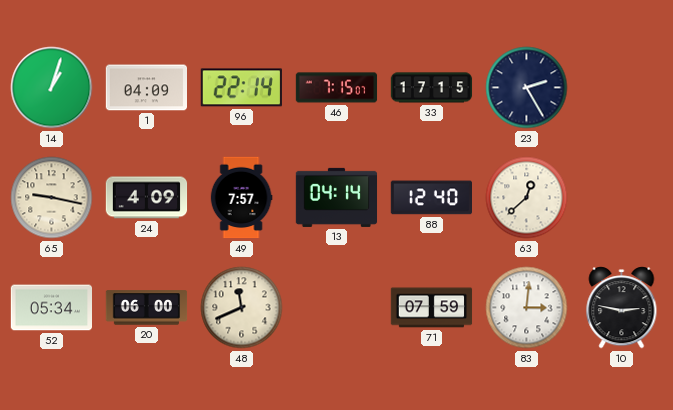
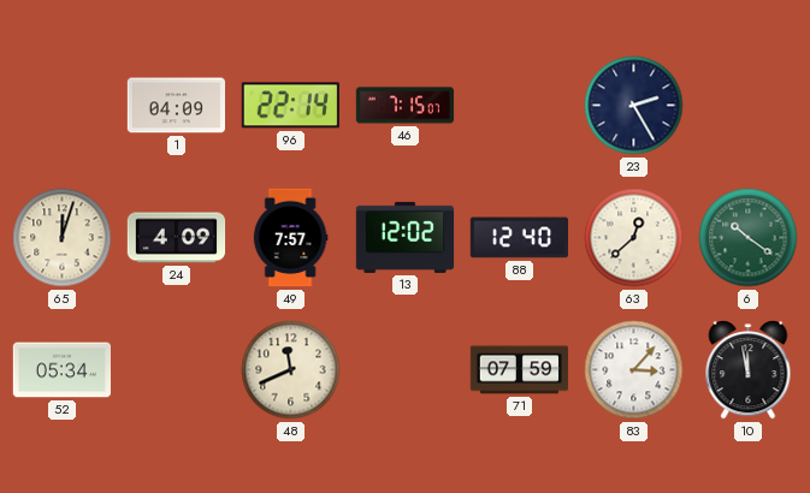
14: 1:03 -> none (52, 88)
33: 17:15 -> none (432, 88)
65: 9:17 -> 12:03 (63, 238)
13: 04:14 -> 12:02 (406, 237)
6: none -> 10:21 (749, 238)
20: 06:00 -> none (147, 308)
83: 3:01 -> 3:07 (634, 370)
10: 2:47 -> 11:58 (749, 370)
